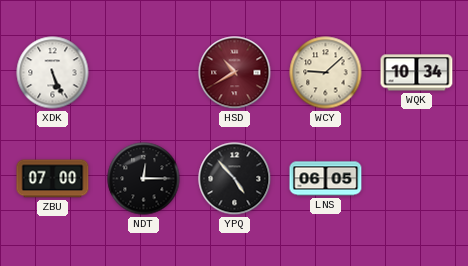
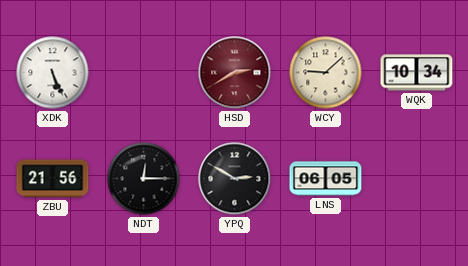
HSD: 10:40 -> 2:40 (235, 73)
ZBU: 07:00 -> 21:56 (53, 179)
YPQ: 4:53 -> 2:50 (235, 179)
